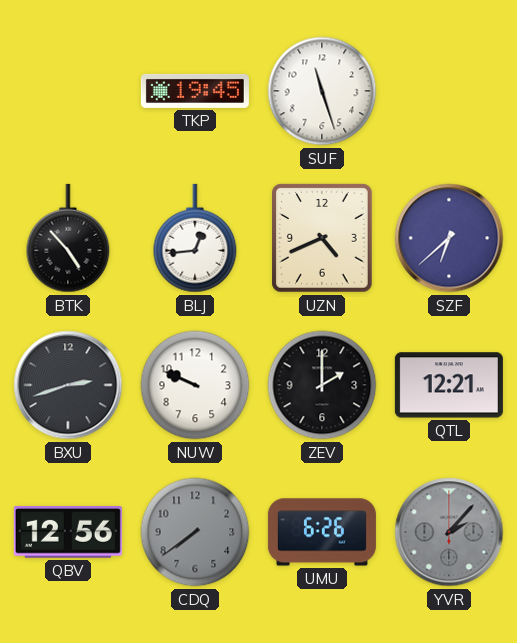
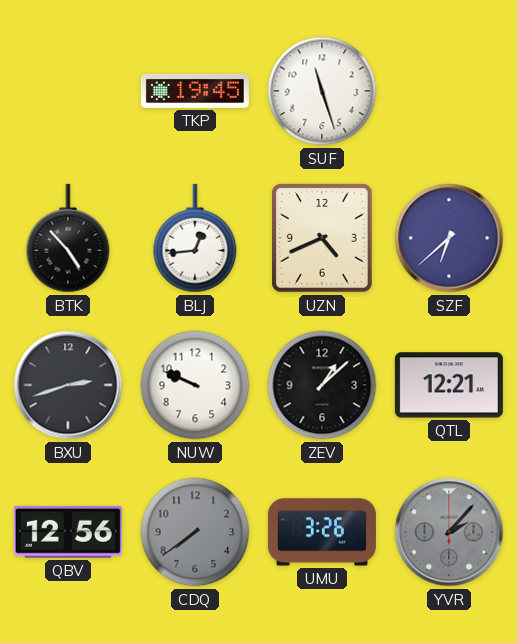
ZEV: 2:00 -> 1:08 (322, 385)
UMU: 6:26 -> 3:26 (322, 532)
